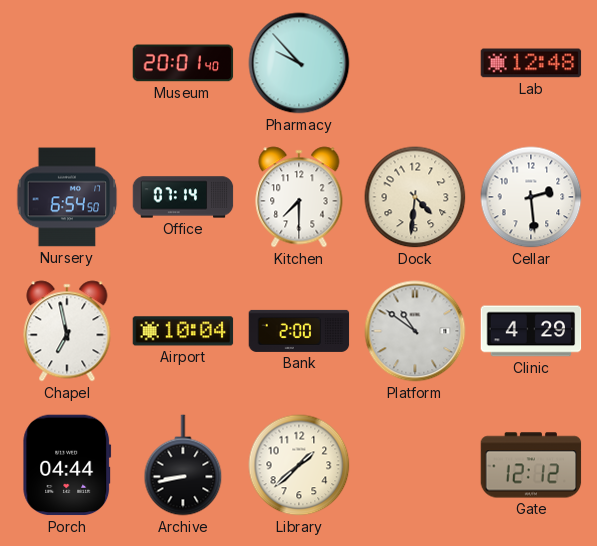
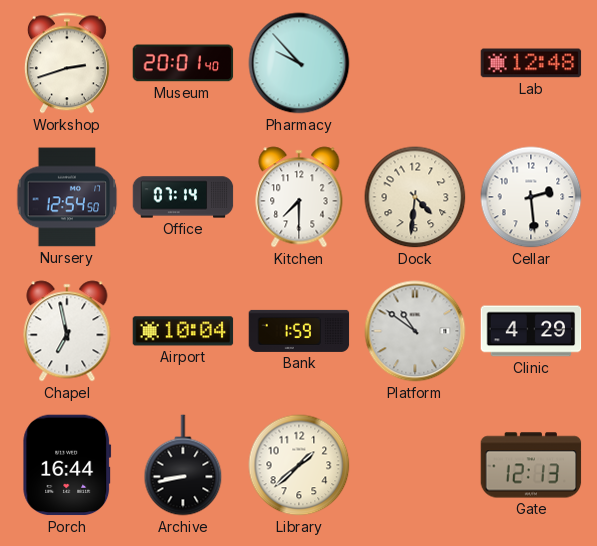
Workshop: none -> 2:42 (67, 63)
Nursery: 6:54 -> 12:54 (67, 197)
Bank: 2:00 -> 1:59 (299, 331)
Porch: 04:44 -> 16:44 (67, 465)
Gate: 12:12 -> 12:13 (531, 465)
